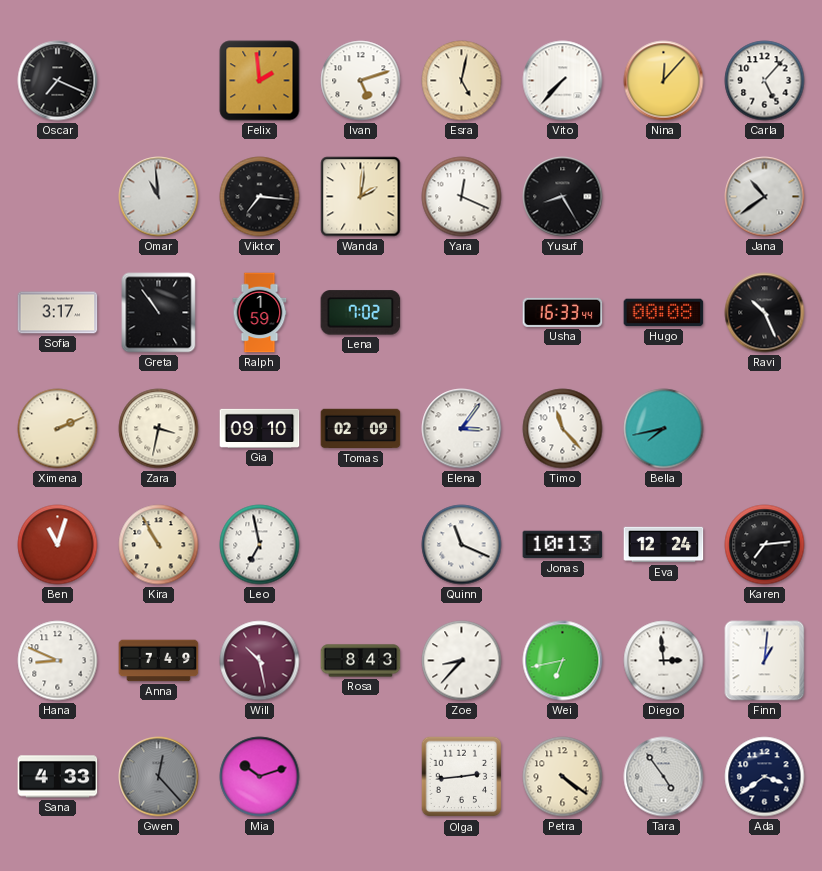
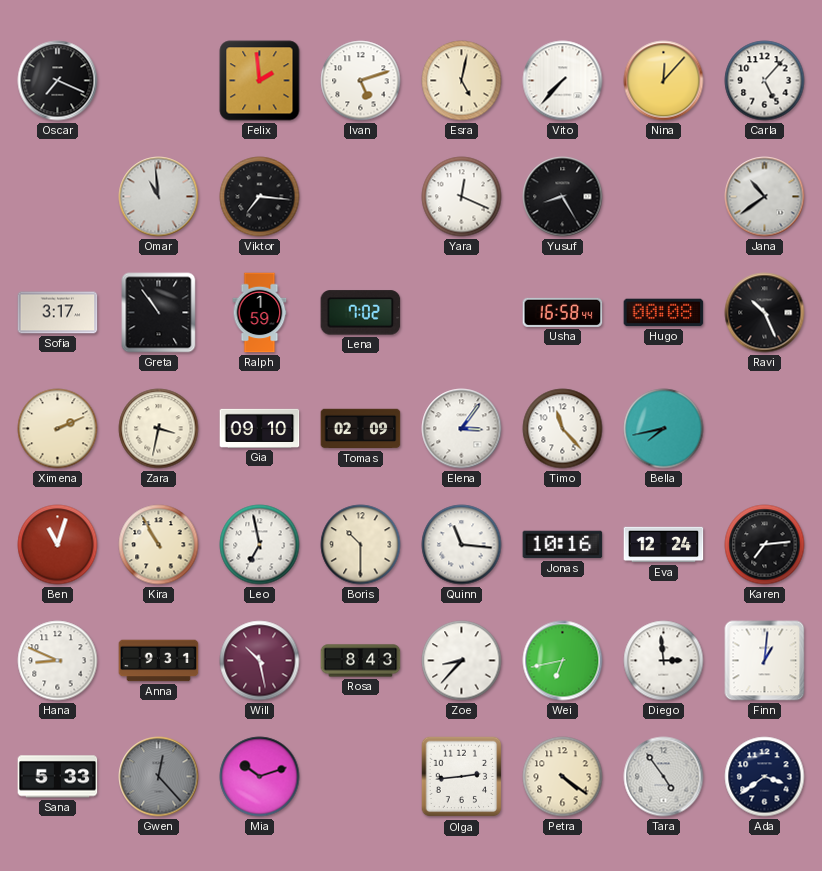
Wanda: 2:01 -> none (361, 197)
Usha: 16:33 -> 16:58 (563, 312)
Boris: none -> 10:30 (361, 545)
Quinn: 11:19 -> 11:16 (462, 545)
Jonas: 10:13 -> 10:16 (563, 545)
Anna: 7:49 -> 9:31 (159, 661)
Sana: 4:33 -> 5:33 (58, 777)
